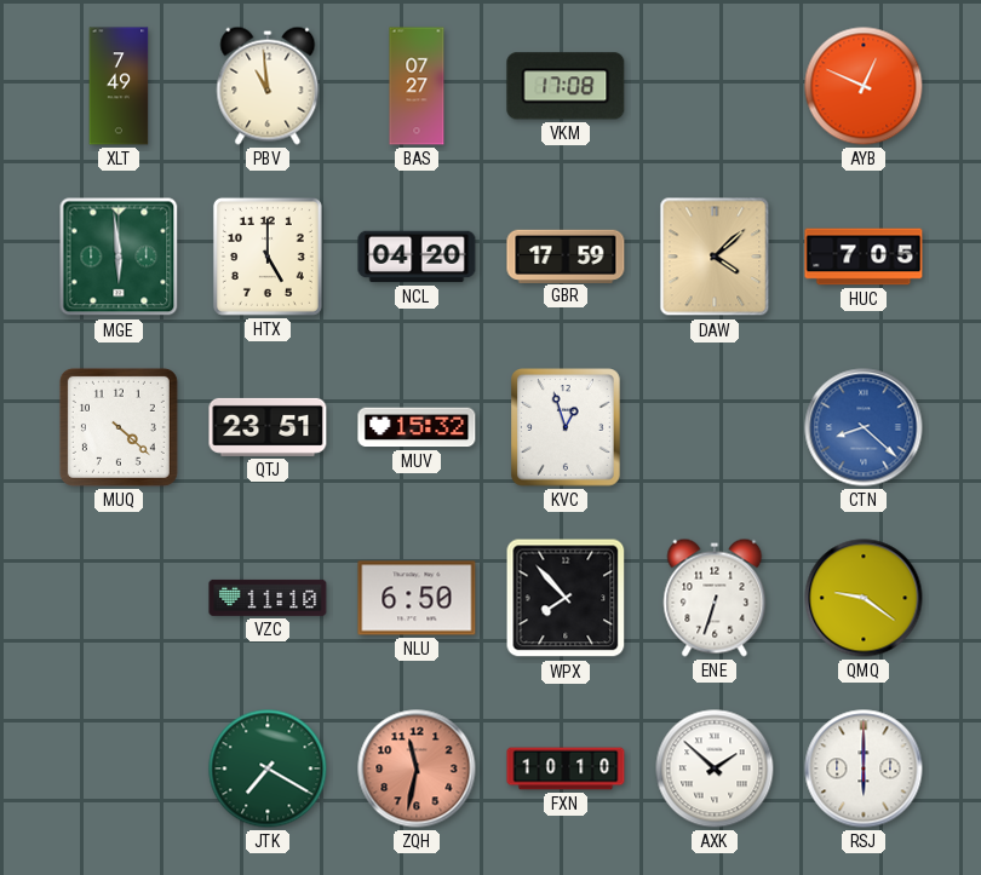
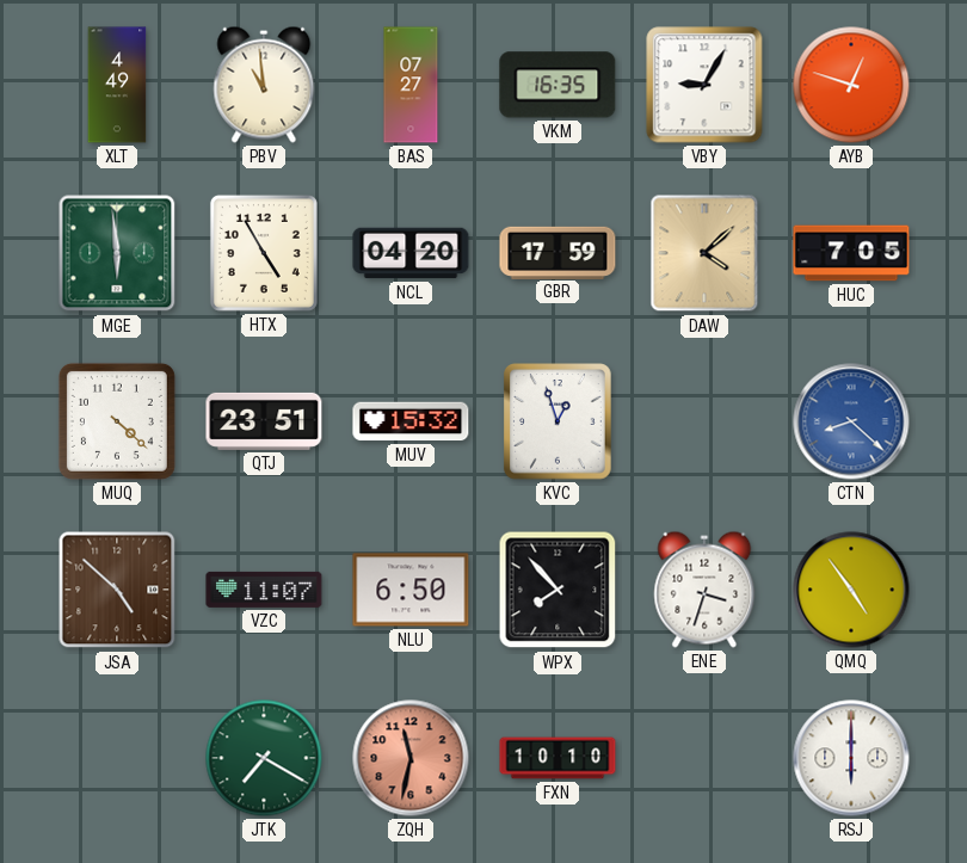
XLT: 7:49 -> 4:49 (117, 85)
VKM: 17:08 -> 16:35 (558, 85)
VBY: none -> 9:05 (704, 85)
AYB: 12:49 -> 12:48 (851, 85)
HTX: 5:00 -> 4:55 (264, 253)
JSA: none -> 4:52 (117, 590)
VZC: 11:10 -> 11:07 (264, 590)
ENE: 6:33 -> 3:33 (704, 590)
QMQ: 9:21 -> 4:54 (851, 590)
AXK: 1:52 -> none (715, 768)
